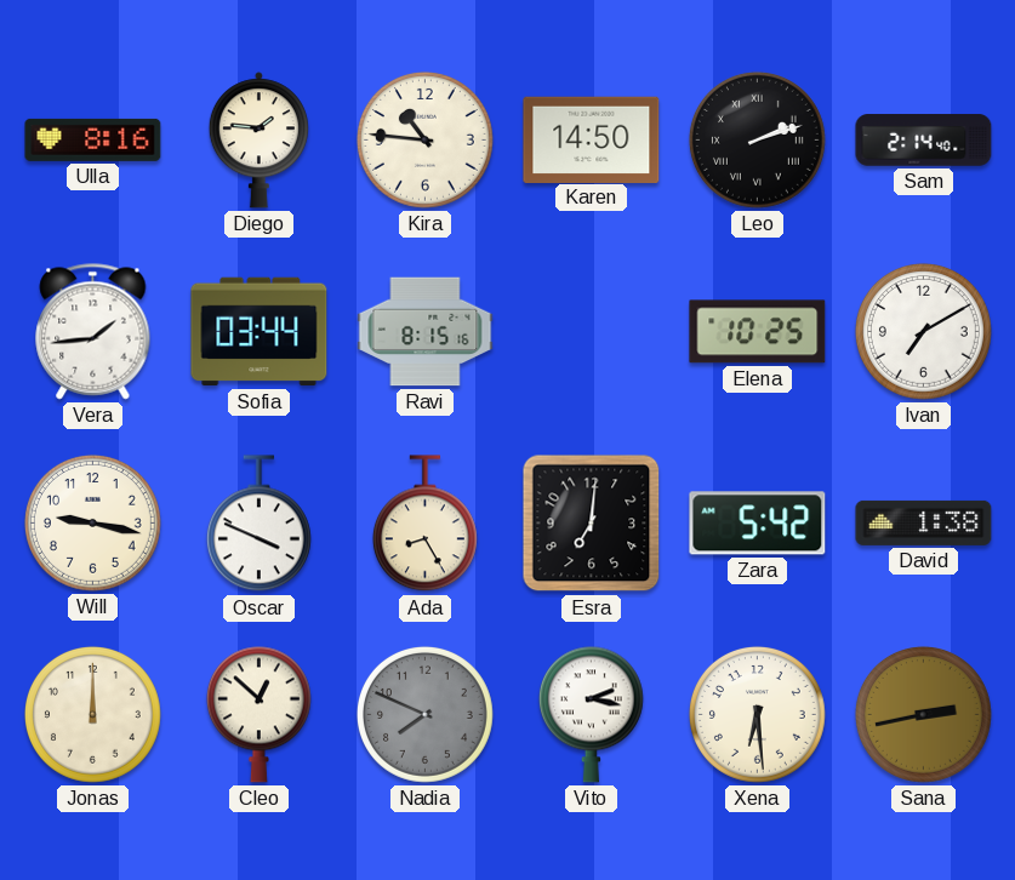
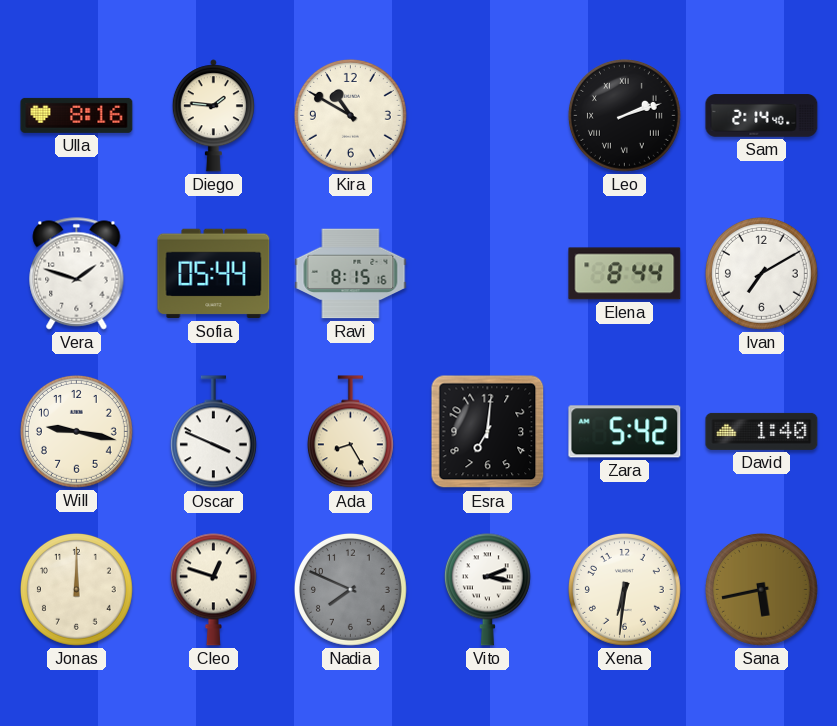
Kira: 10:46 -> 10:50 (350, 115)
Karen: 14:50 -> none (592, 139)
Vera: 1:44 -> 1:48 (77, 274)
Sofia: 03:44 -> 05:44 (214, 274)
Elena: 10:25 -> 8:44 (625, 274)
David: 1:38 -> 1:40 (762, 431)
Cleo: 12:52 -> 12:48 (213, 589)
Xena: 6:29 -> 6:31 (624, 589)
Sana: 2:43 -> 5:43 (761, 589)
